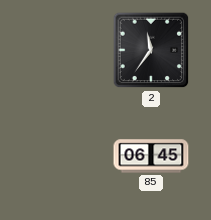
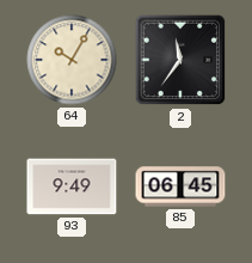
64: none -> 10:05 (72, 60)
93: none -> 9:49 (72, 186)
